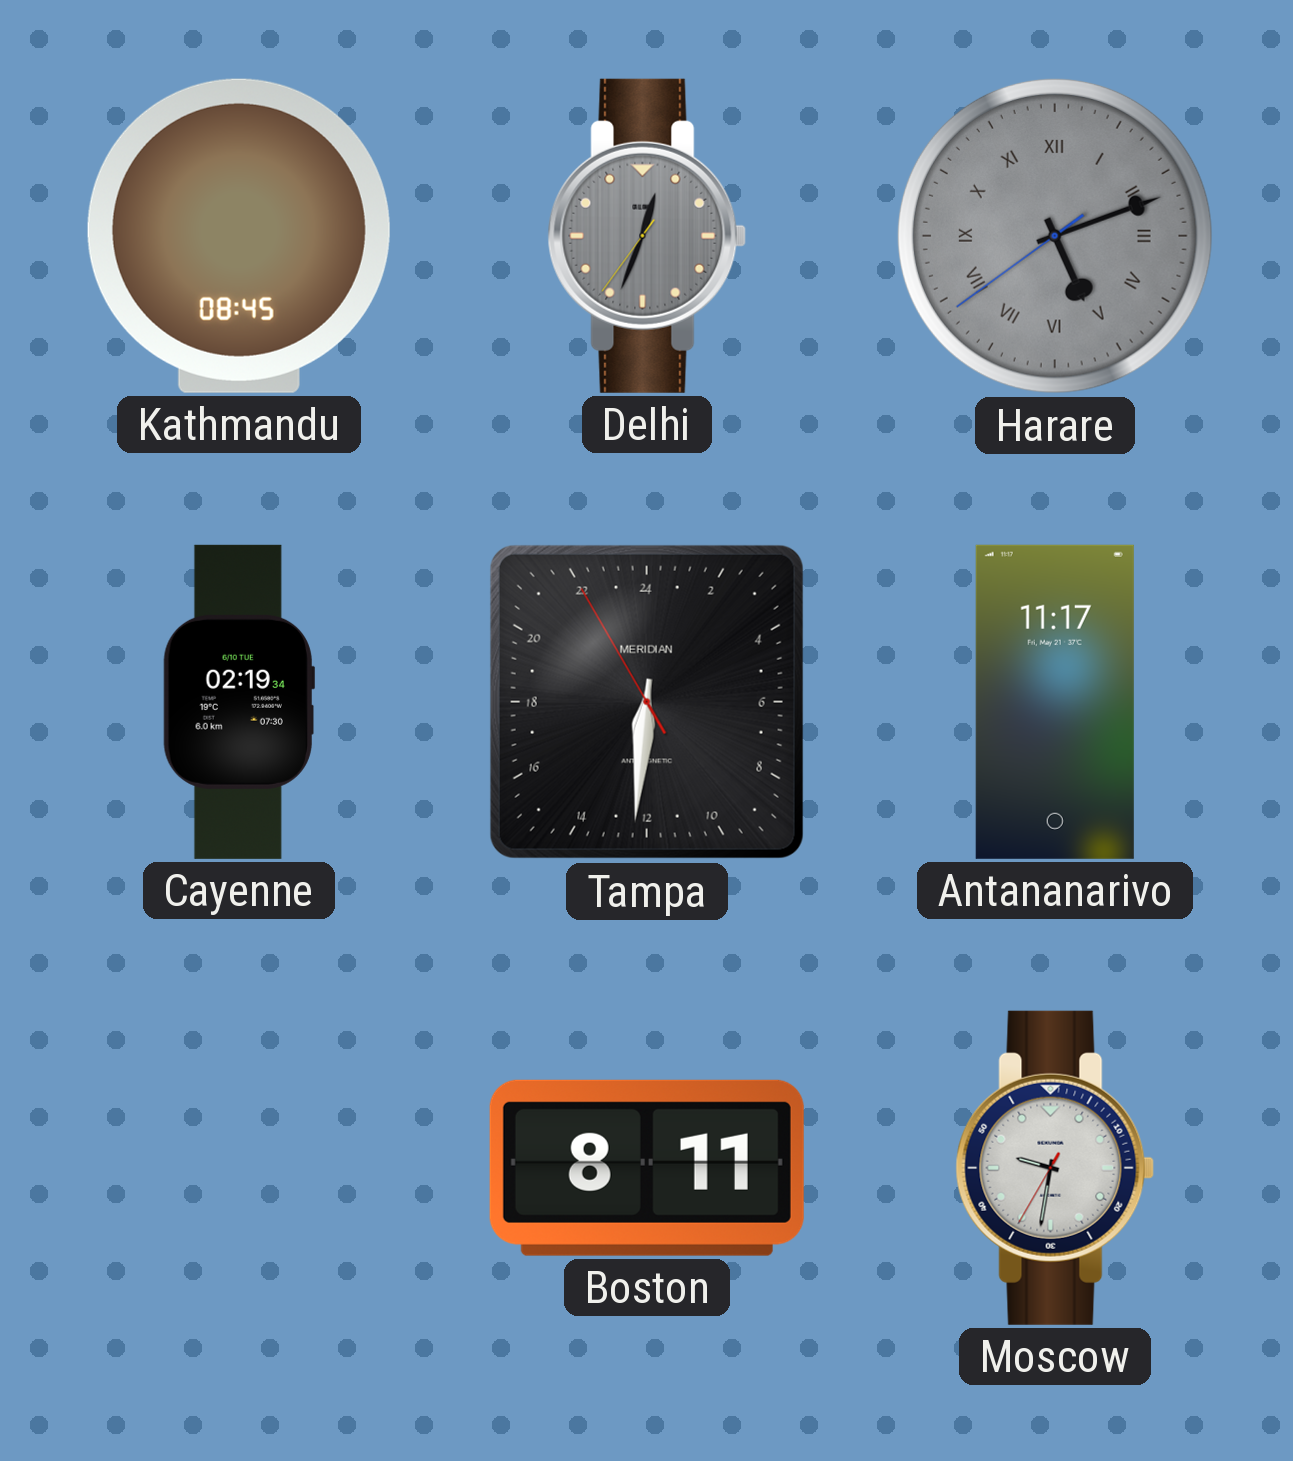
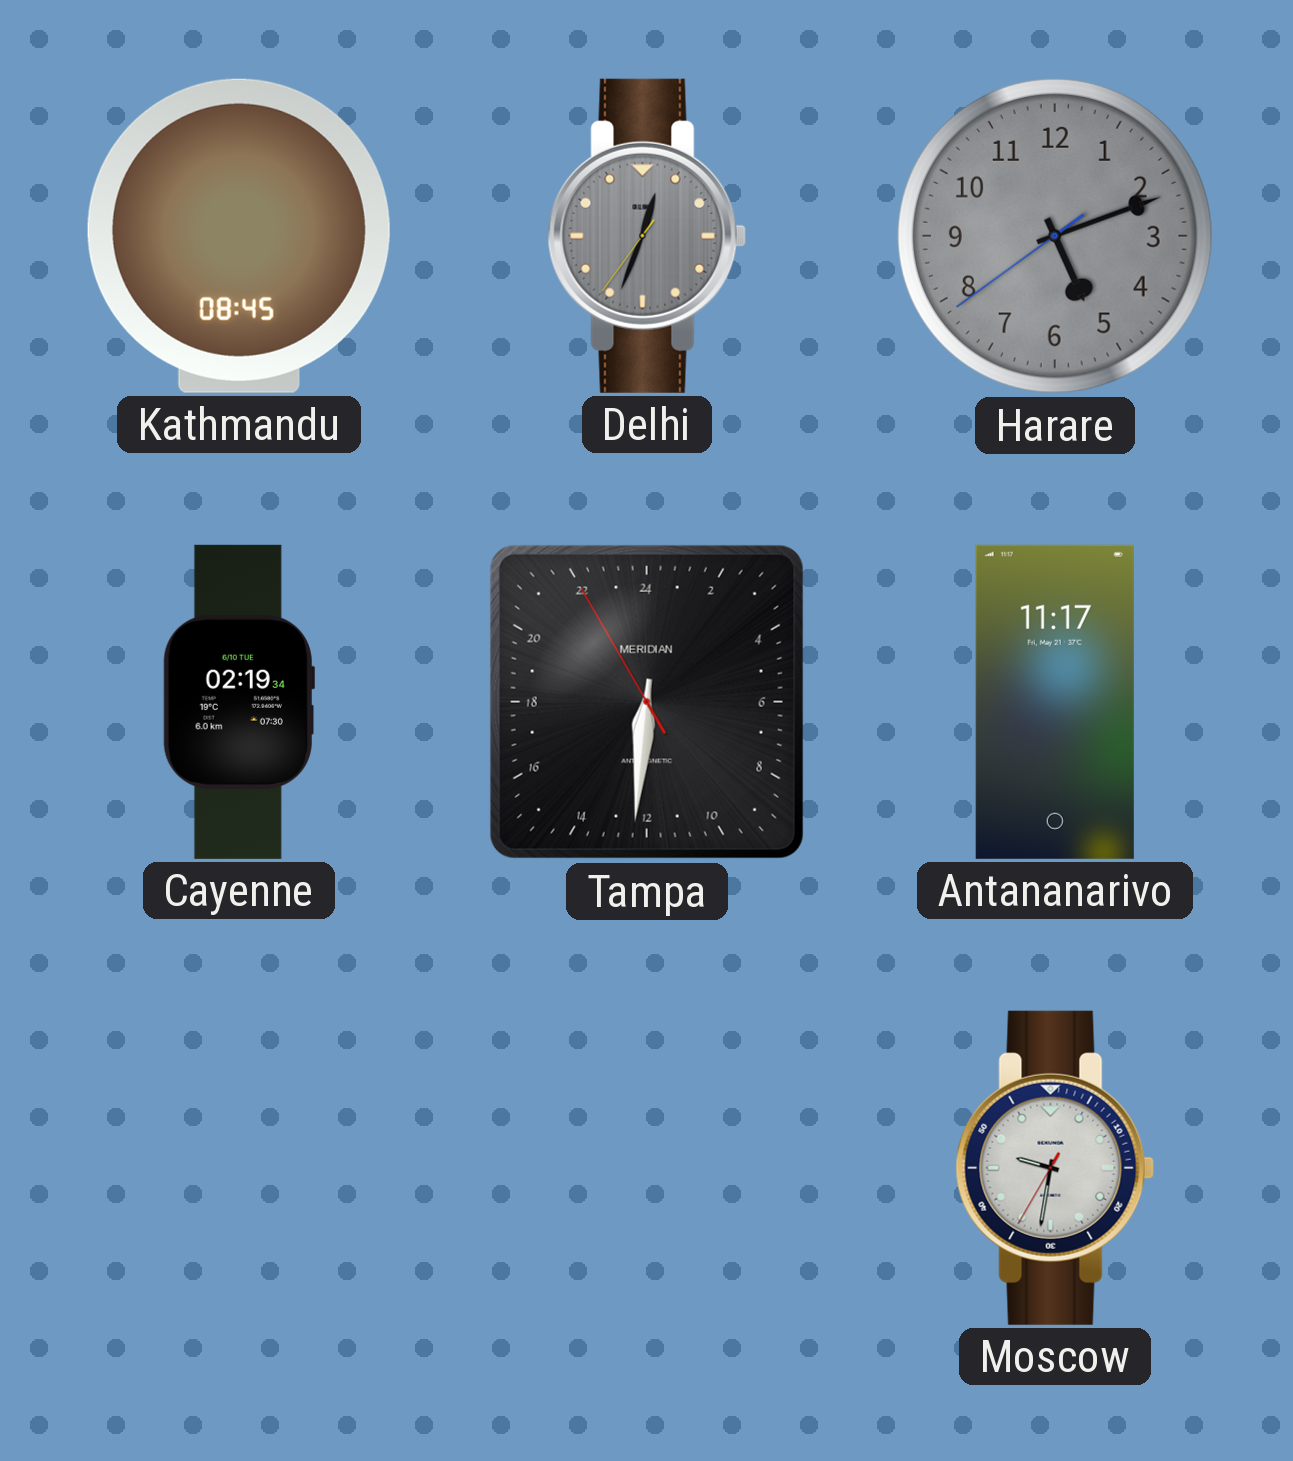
Harare numerals: Roman -> Arabic (1055, 236)
Boston: 8:11 -> none (647, 1168)
